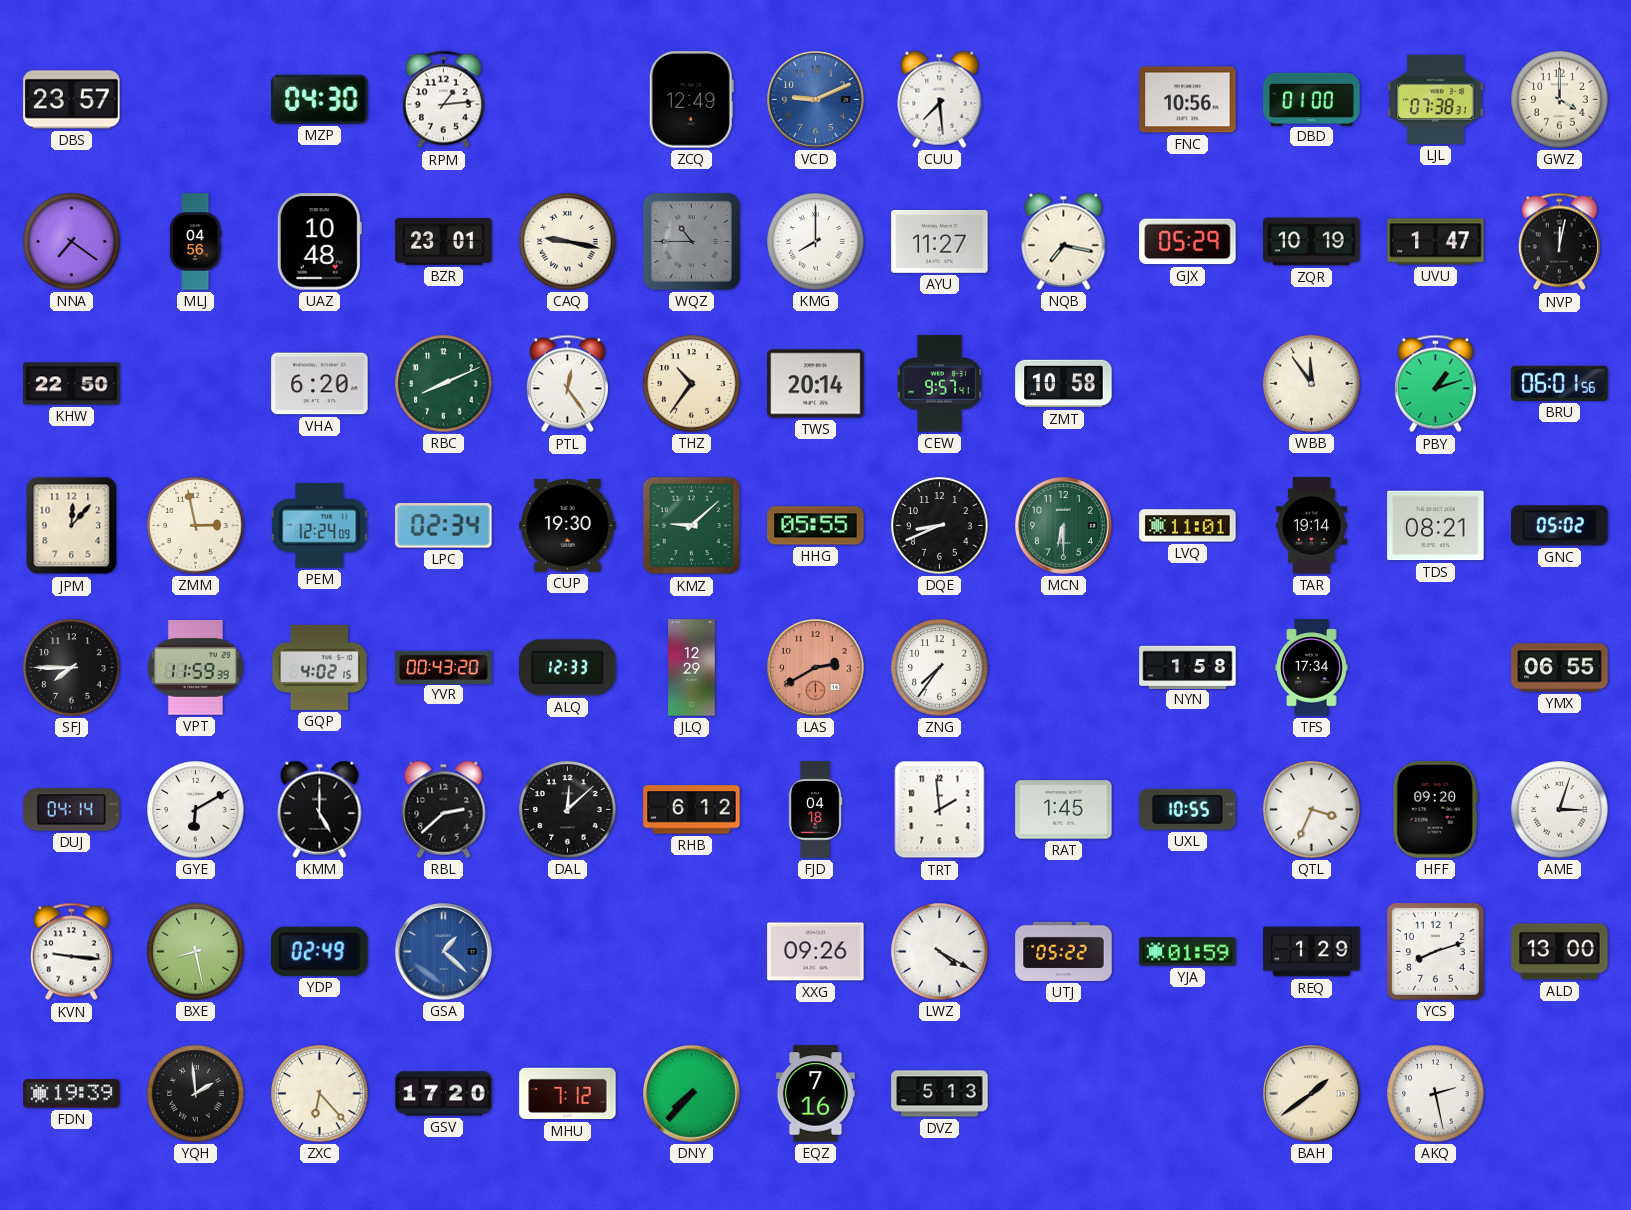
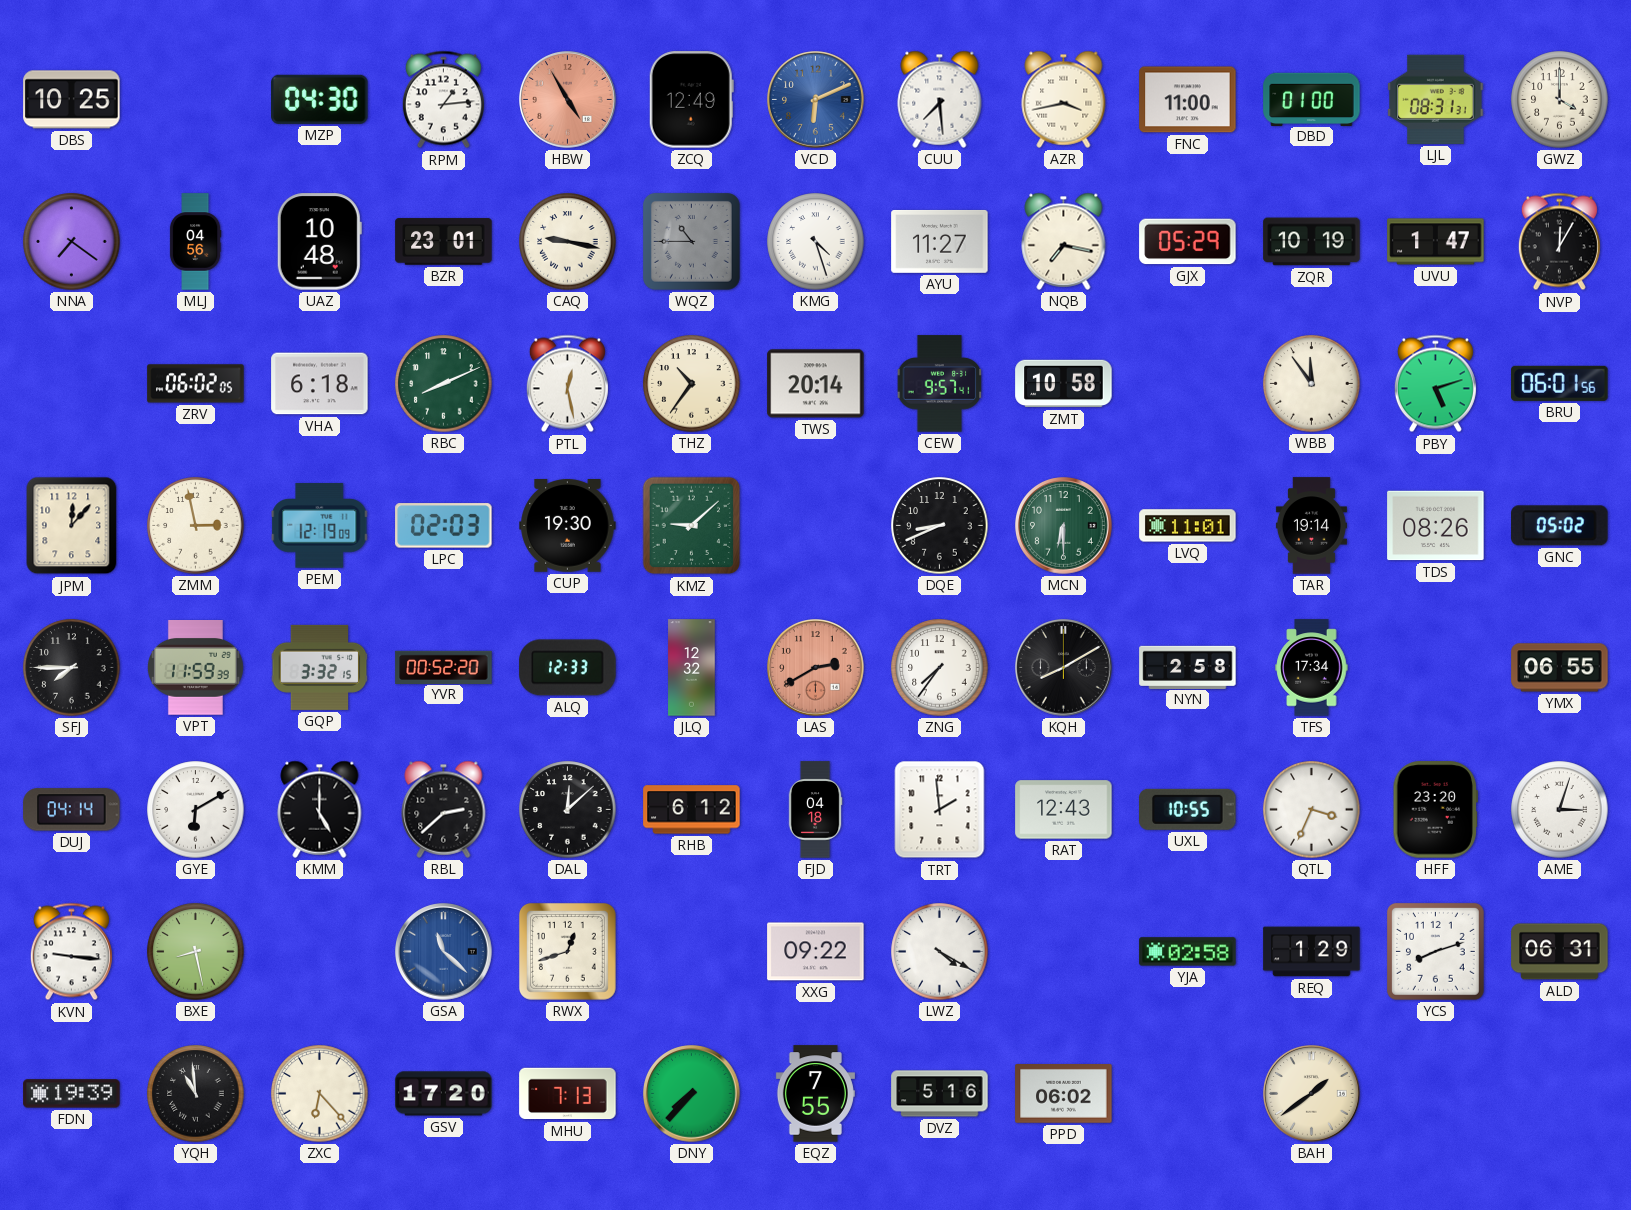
DBS: 23:57 -> 10:25 (72, 100)
HBW: none -> 4:55 (568, 100)
VCD: 9:11 -> 6:11 (816, 100)
AZR: none -> 3:43 (1064, 99)
FNC: 10:56 -> 11:00 (1188, 100)
LJL: 07:38 -> 08:31 (1436, 99)
KMG: 8:00 -> 4:27 (816, 242)
NVP: 12:02 -> 12:05 (1559, 242)
KHW: 22:50 -> none (72, 384)
ZRV: none -> 06:02 (196, 384)
VHA: 6:20 -> 6:18 (320, 384)
PTL: 12:24 -> 12:28 (567, 384)
PBY: 1:12 -> 5:12 (1435, 384)
PEM: 12:24 -> 12:19 (320, 526)
LPC: 02:34 -> 02:03 (444, 526)
HHG: 05:55 -> none (816, 526)
TDS: 08:21 -> 08:26 (1436, 526)
GQP: 4:02 -> 3:32 (320, 667)
YVR: 00:43 -> 00:52 (444, 667)
JLQ: 12:29 -> 12:32 (692, 668)
KQH: none -> 8:10 (1064, 668)
NYN: 1:58 -> 2:58 (1188, 667)
RAT: 1:45 -> 12:43 (1064, 810)
HFF: 09:20 -> 23:20 (1435, 810)
YDP: 02:49 -> none (320, 951)
GSA: 1:22 -> 11:22 (444, 952)
RWX: none -> 12:42 (567, 951)
XXG: 09:26 -> 09:22 (816, 952)
UTJ: 05:22 -> none (1064, 951)
YJA: 01:59 -> 02:58 (1188, 952)
ALD: 13:00 -> 06:31 (1560, 952)
YQH: 1:59 -> 10:59 (196, 1094)
MHU: 7:12 -> 7:13 (568, 1094)
EQZ: 7:16 -> 7:55 (815, 1094)
DVZ: 5:13 -> 5:16 (940, 1094)
PPD: none -> 06:02 (1064, 1094)
AKQ: 2:28 -> none (1436, 1094)
